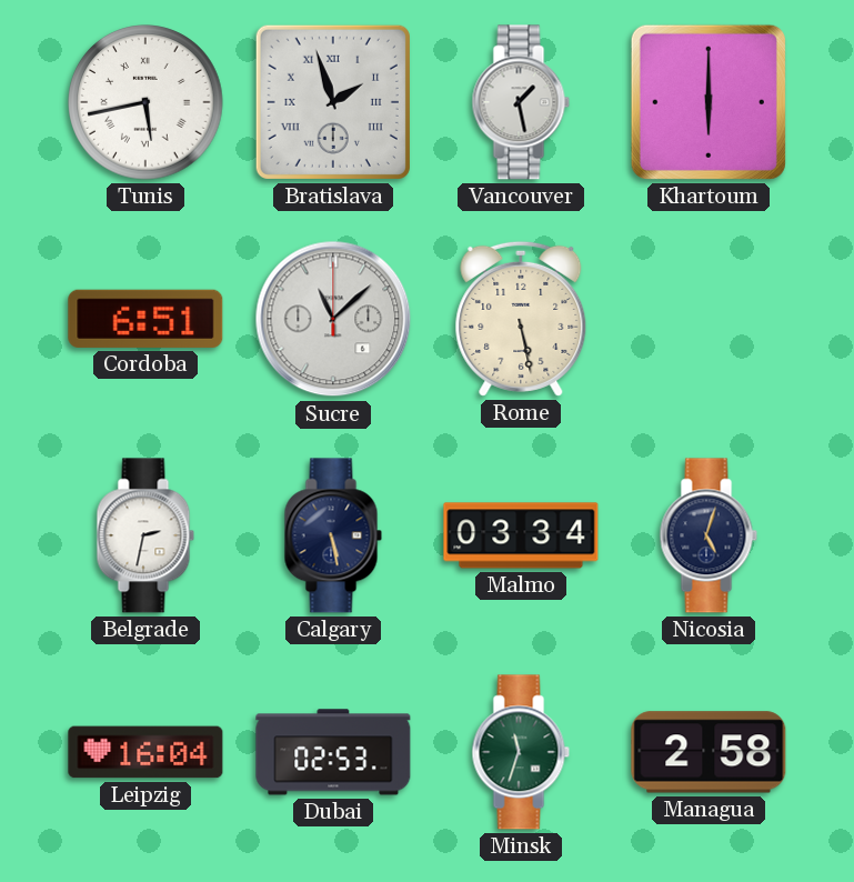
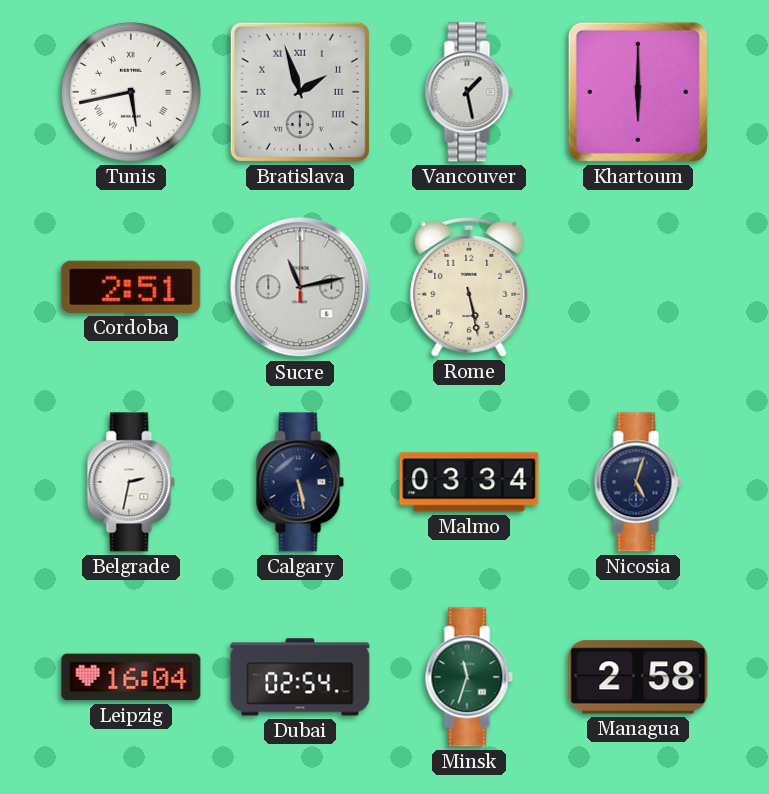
Cordoba: 6:51 -> 2:51 (131, 287)
Sucre: 11:08 -> 11:13 (300, 287)
Dubai: 02:53 -> 02:54 (300, 677)
